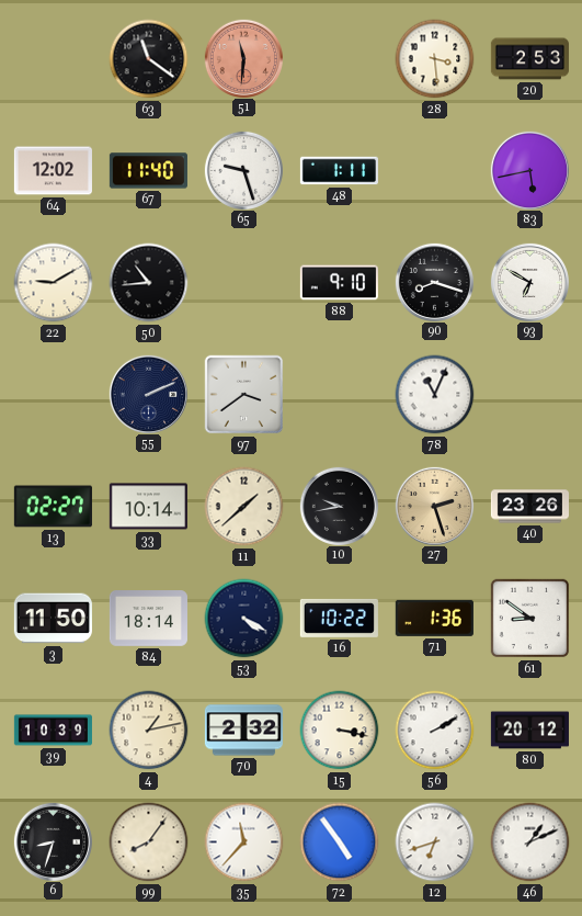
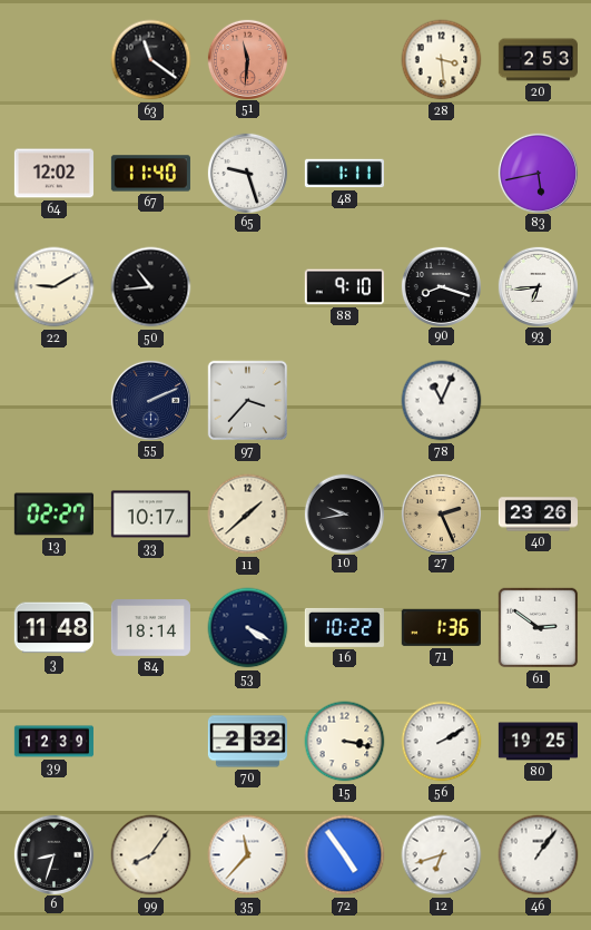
93: 6:50 -> 6:44 (538, 286)
97: 3:39 -> 3:37 (248, 401)
33: 10:14 -> 10:17 (150, 515)
27: 2:27 -> 2:26 (441, 513)
3: 11:50 -> 11:48 (53, 628)
61: 8:51 -> 2:51 (539, 628)
39: 10:39 -> 12:39 (53, 742)
4: 1:13 -> none (149, 731)
80: 20:12 -> 19:25 (538, 742)
46: 1:11 -> 1:06 (539, 855)
